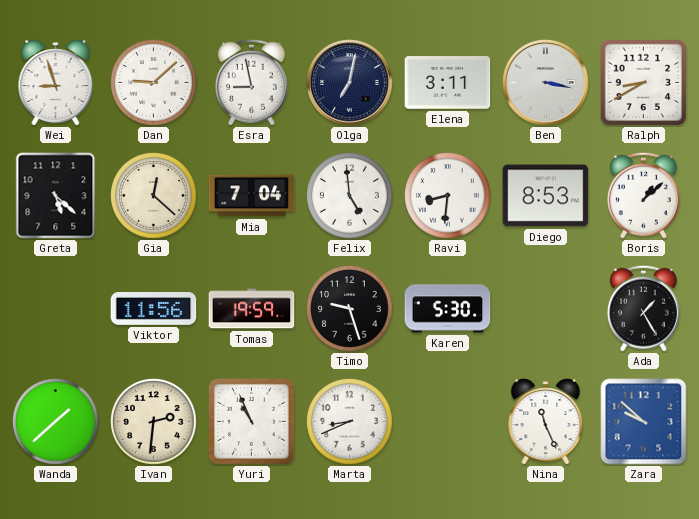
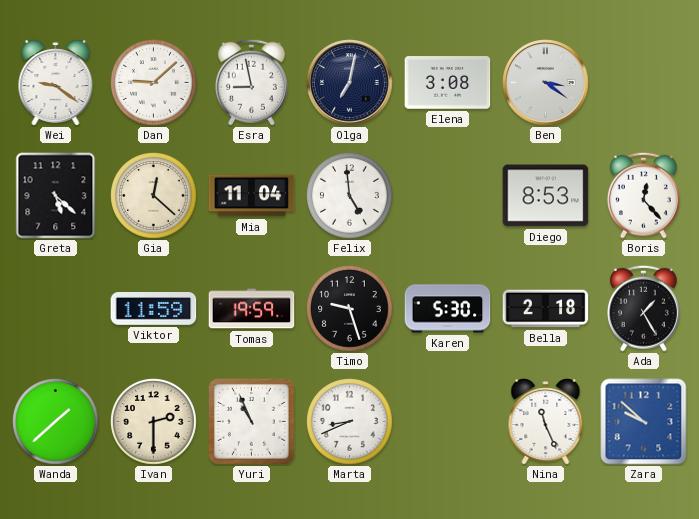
Wei: 8:57 -> 9:21 (56, 83)
Elena: 3:11 -> 3:08 (448, 83)
Ben: 3:17 -> 3:21 (546, 83)
Ralph: 8:40 -> none (643, 83)
Mia: 7:04 -> 11:04 (252, 196)
Ravi: 8:31 -> none (448, 196)
Boris: 1:08 -> 12:23 (643, 195)
Viktor: 11:56 -> 11:59 (154, 309)
Bella: none -> 2:18 (546, 309)
Ivan: 2:31 -> 2:30 (154, 422)
